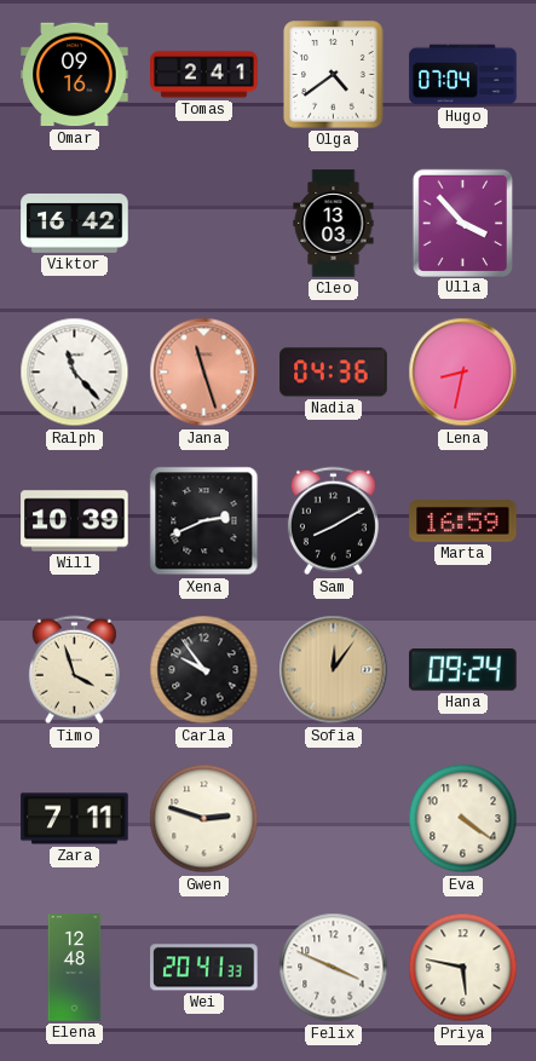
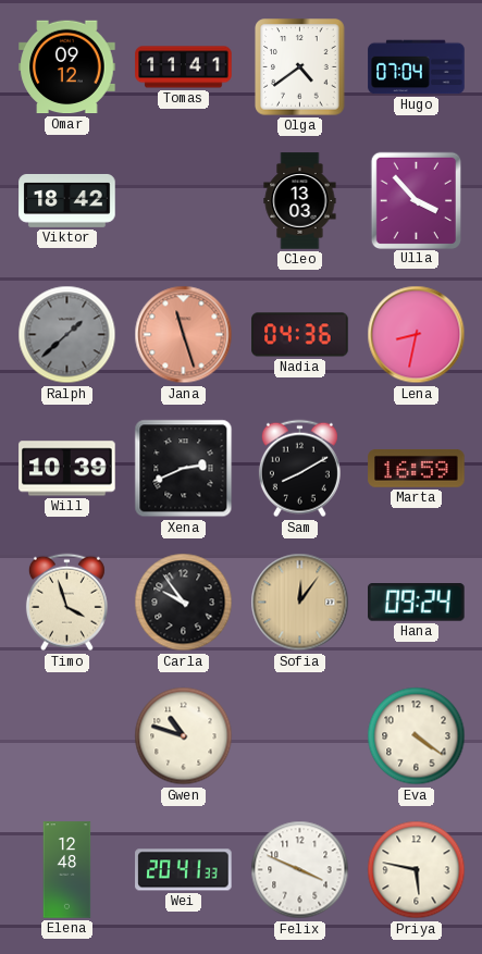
Omar: 09:16 -> 09:12 (67, 67)
Tomas: 2:41 -> 11:41 (184, 67)
Viktor: 16:42 -> 18:42 (67, 200)
Ralph: 11:23 -> 1:38 (67, 335)
Ralph dial: white -> grey (67, 335)
Zara: 7:11 -> none (75, 819)
Gwen: 2:48 -> 10:48 (184, 736)
